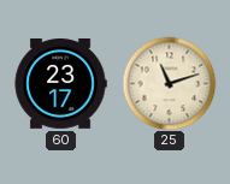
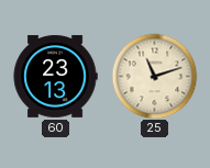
60: 23:17 -> 23:13 (55, 77)
